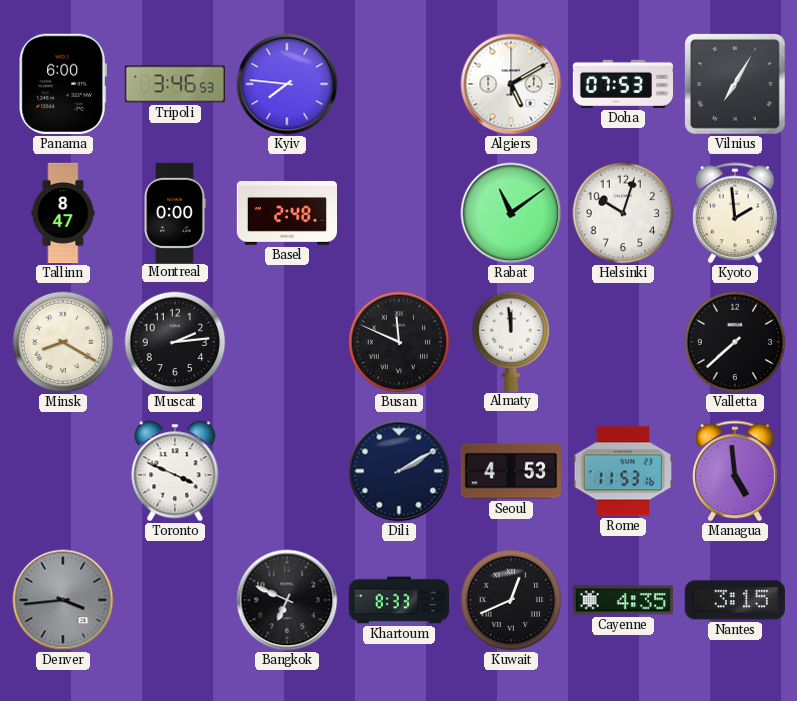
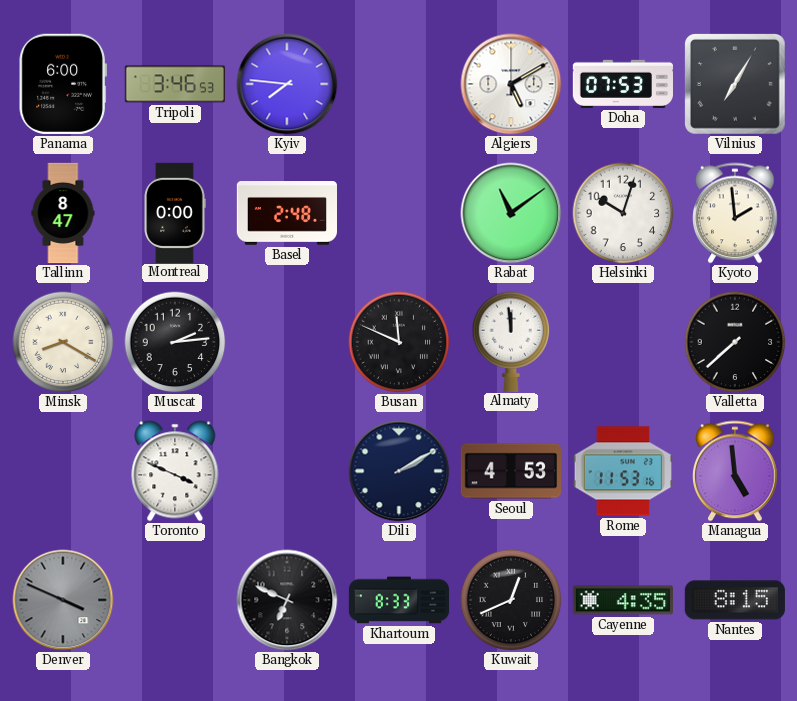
Denver: 3:44 -> 3:49 (63, 600)
Nantes: 3:15 -> 8:15 (735, 600)
